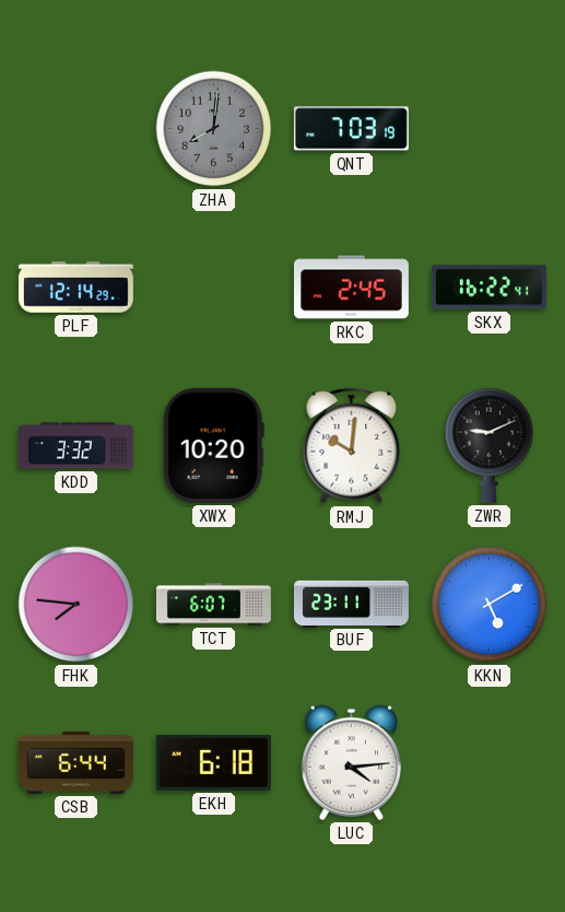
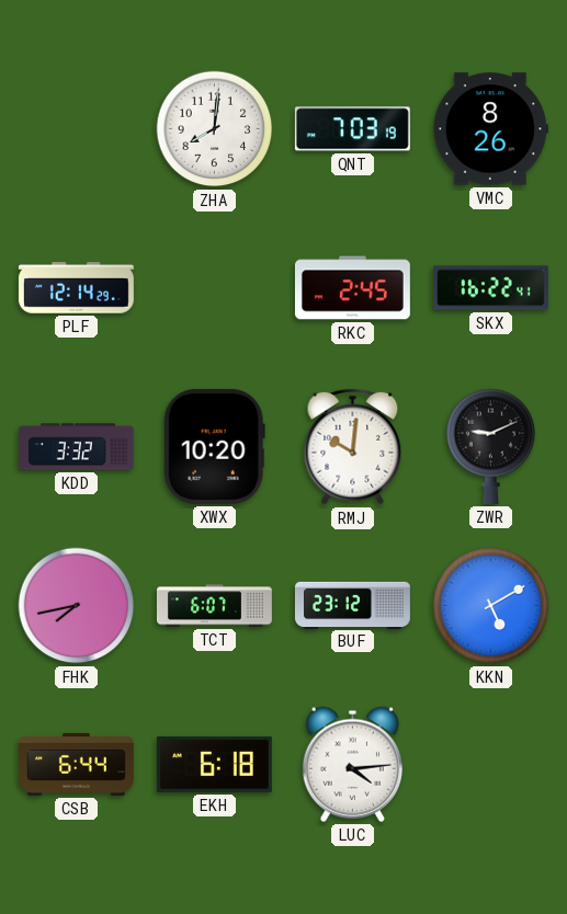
ZHA dial: grey -> white (215, 129)
VMC: none -> 8:26 (490, 129)
FHK: 7:46 -> 7:43 (77, 606)
BUF: 23:11 -> 23:12 (352, 605)
